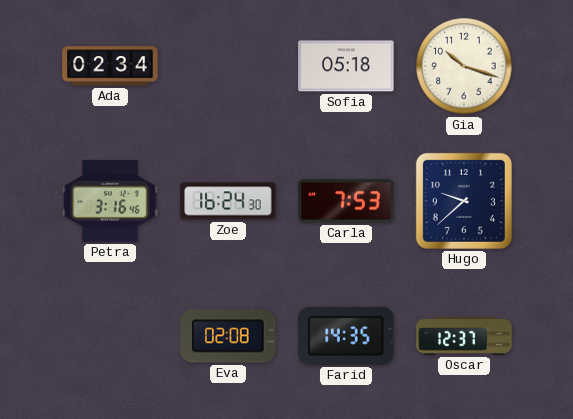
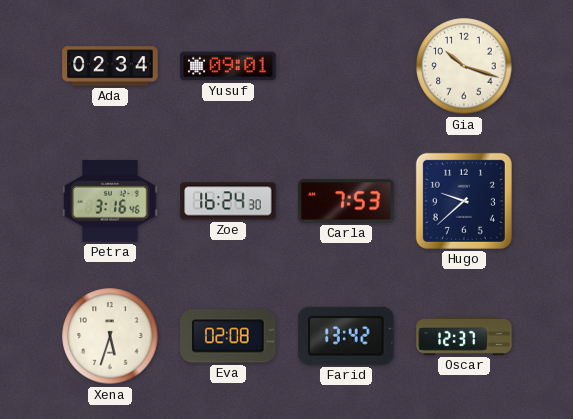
Yusuf: none -> 09:01 (228, 66)
Sofia: 05:18 -> none (346, 66)
Xena: none -> 5:33 (110, 336)
Farid: 14:35 -> 13:42 (346, 336)
